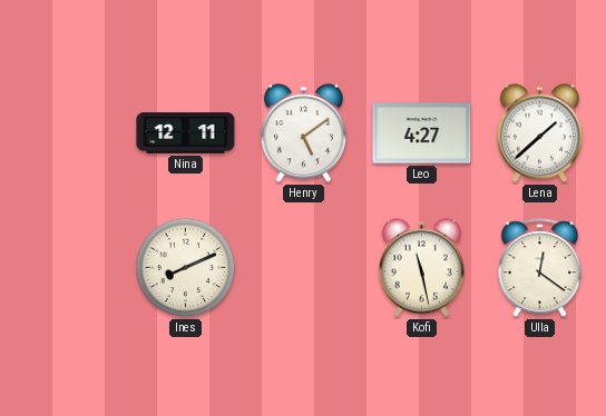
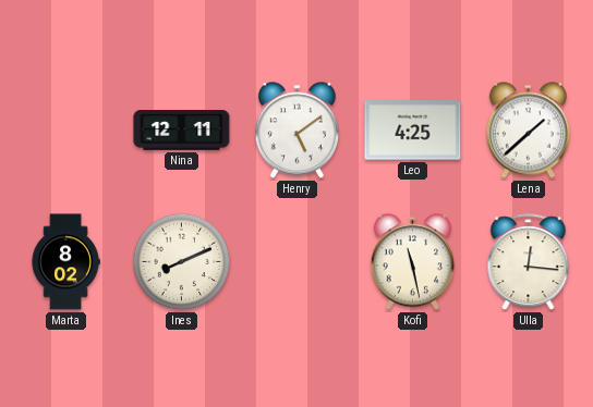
Leo: 4:27 -> 4:25 (413, 131)
Marta: none -> 8:02 (65, 262)
Ulla: 12:21 -> 12:16 (529, 262)
